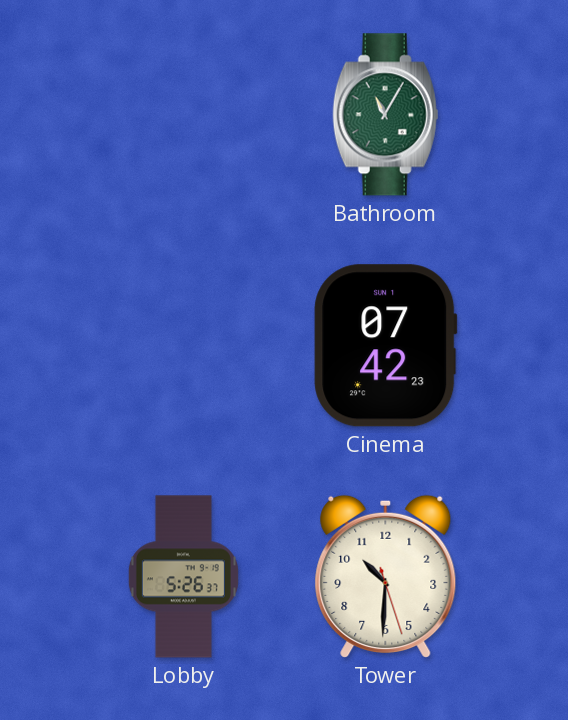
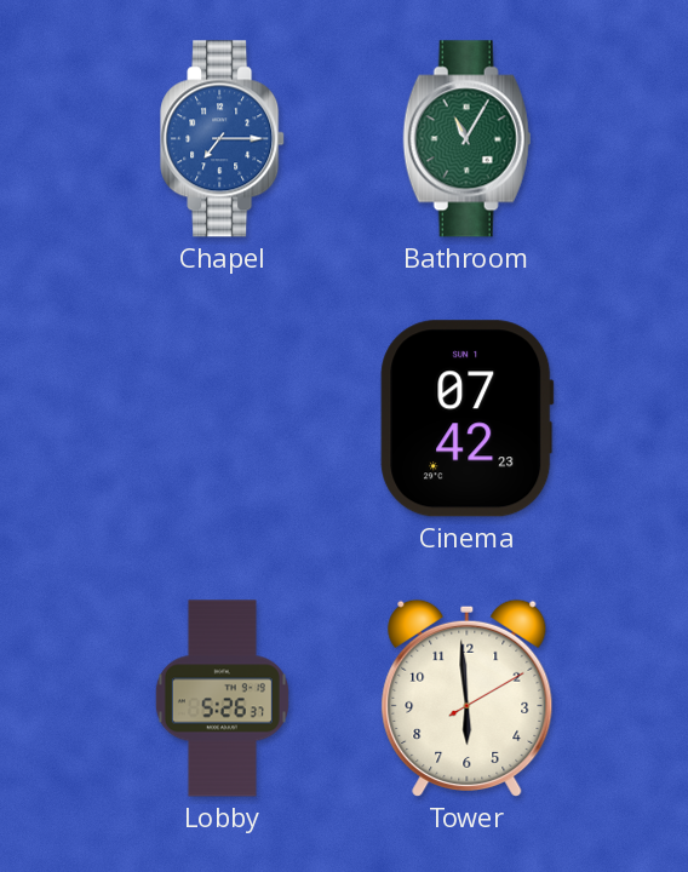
Chapel: none -> 7:15 (223, 139)
Tower: 10:30 -> 5:59 (468, 698)
